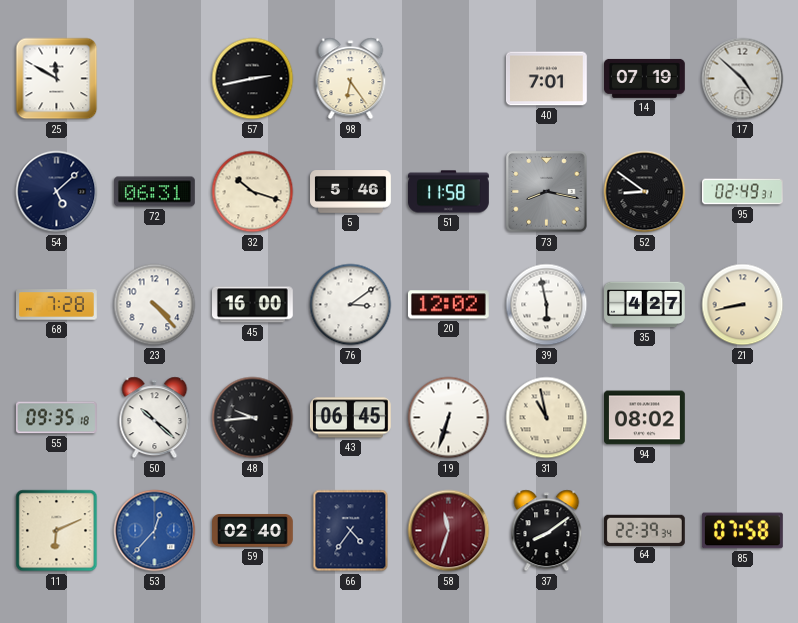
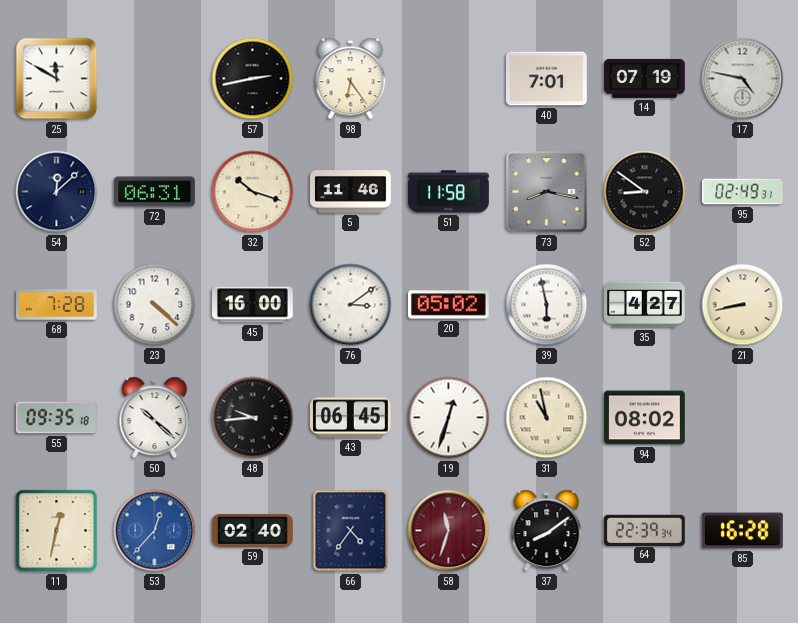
17: 4:52 -> 4:47 (743, 79)
54: 5:08 -> 12:08 (57, 192)
5: 5:46 -> 11:46 (351, 192)
23: 4:23 -> 4:22 (155, 305)
20: 12:02 -> 05:02 (448, 305)
19: 6:33 -> 12:33 (449, 418)
11: 6:11 -> 12:32 (57, 531)
85: 07:58 -> 16:28 (742, 531)
